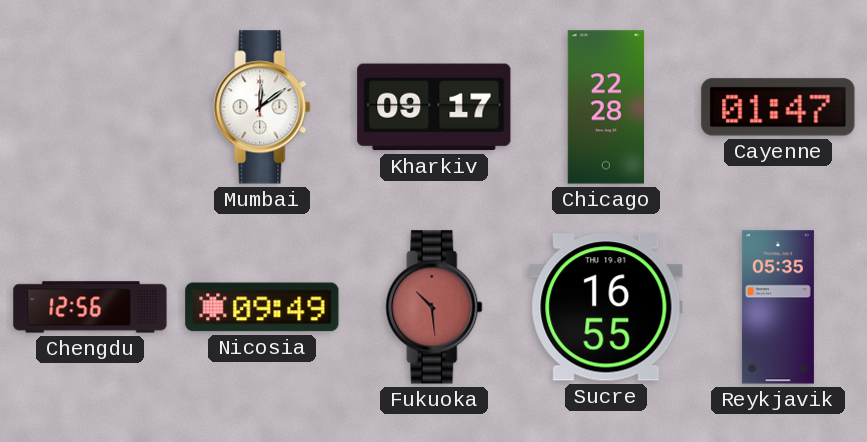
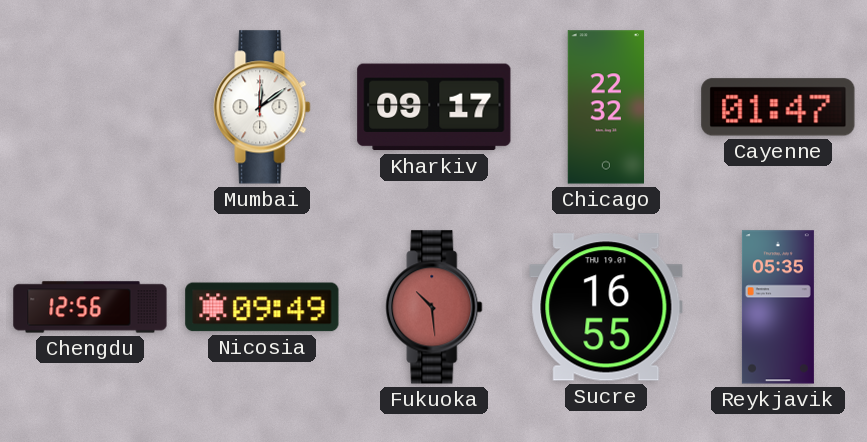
Chicago: 22:28 -> 22:32 (605, 107)
